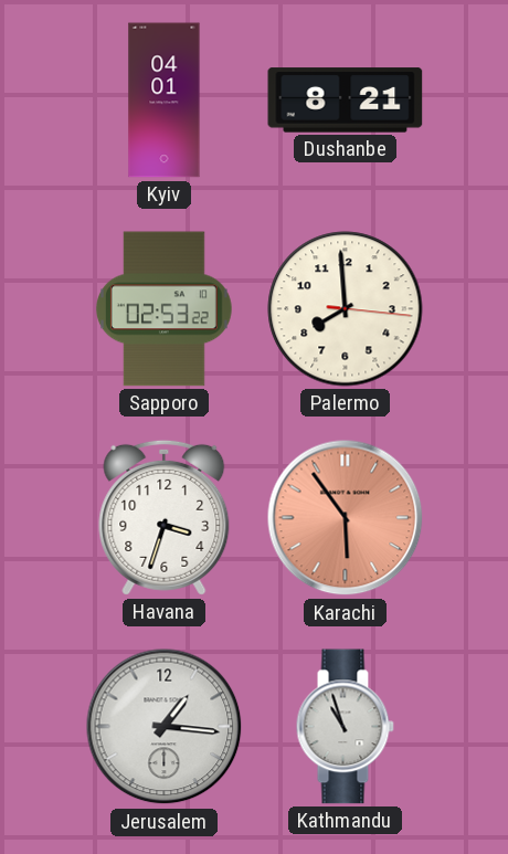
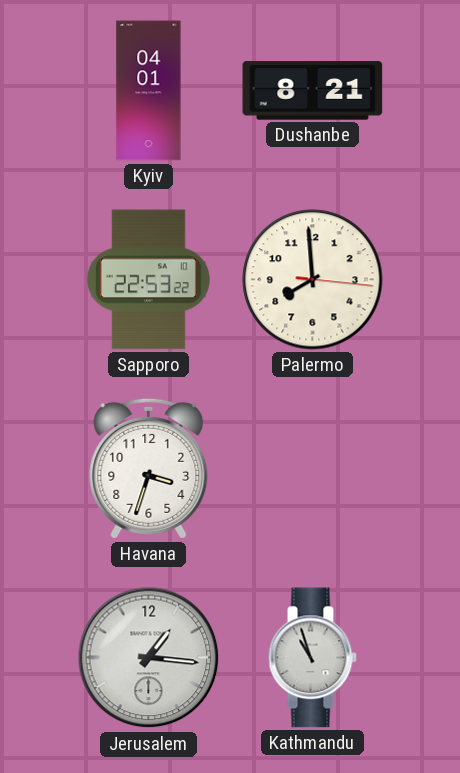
Sapporo: 02:53 -> 22:53 (148, 280)
Karachi: 5:54 -> none (346, 518)
